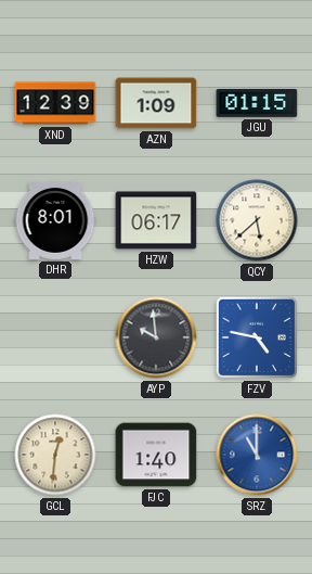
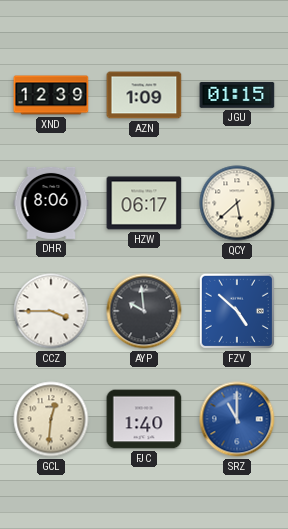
DHR: 8:01 -> 8:06 (51, 203)
CCZ: none -> 3:45 (51, 311)
FZV: 4:47 -> 4:52 (237, 311)
